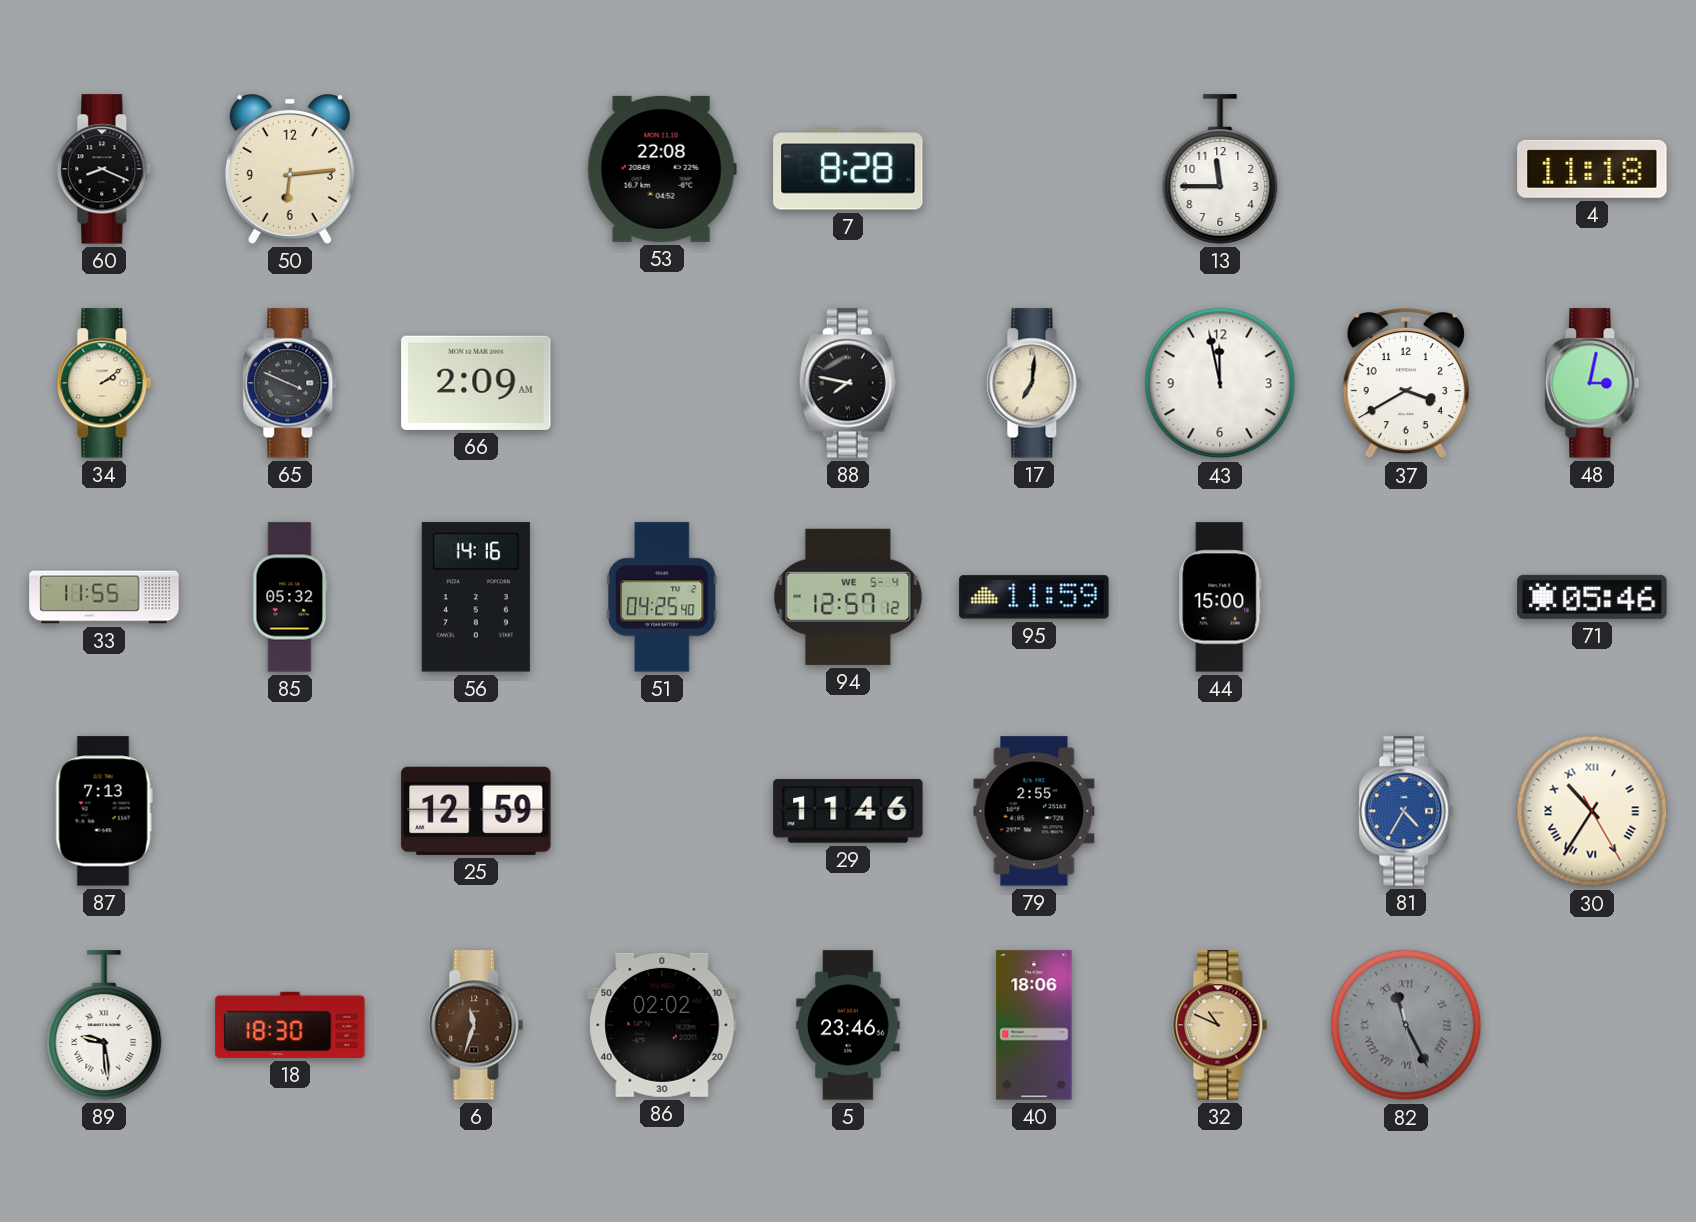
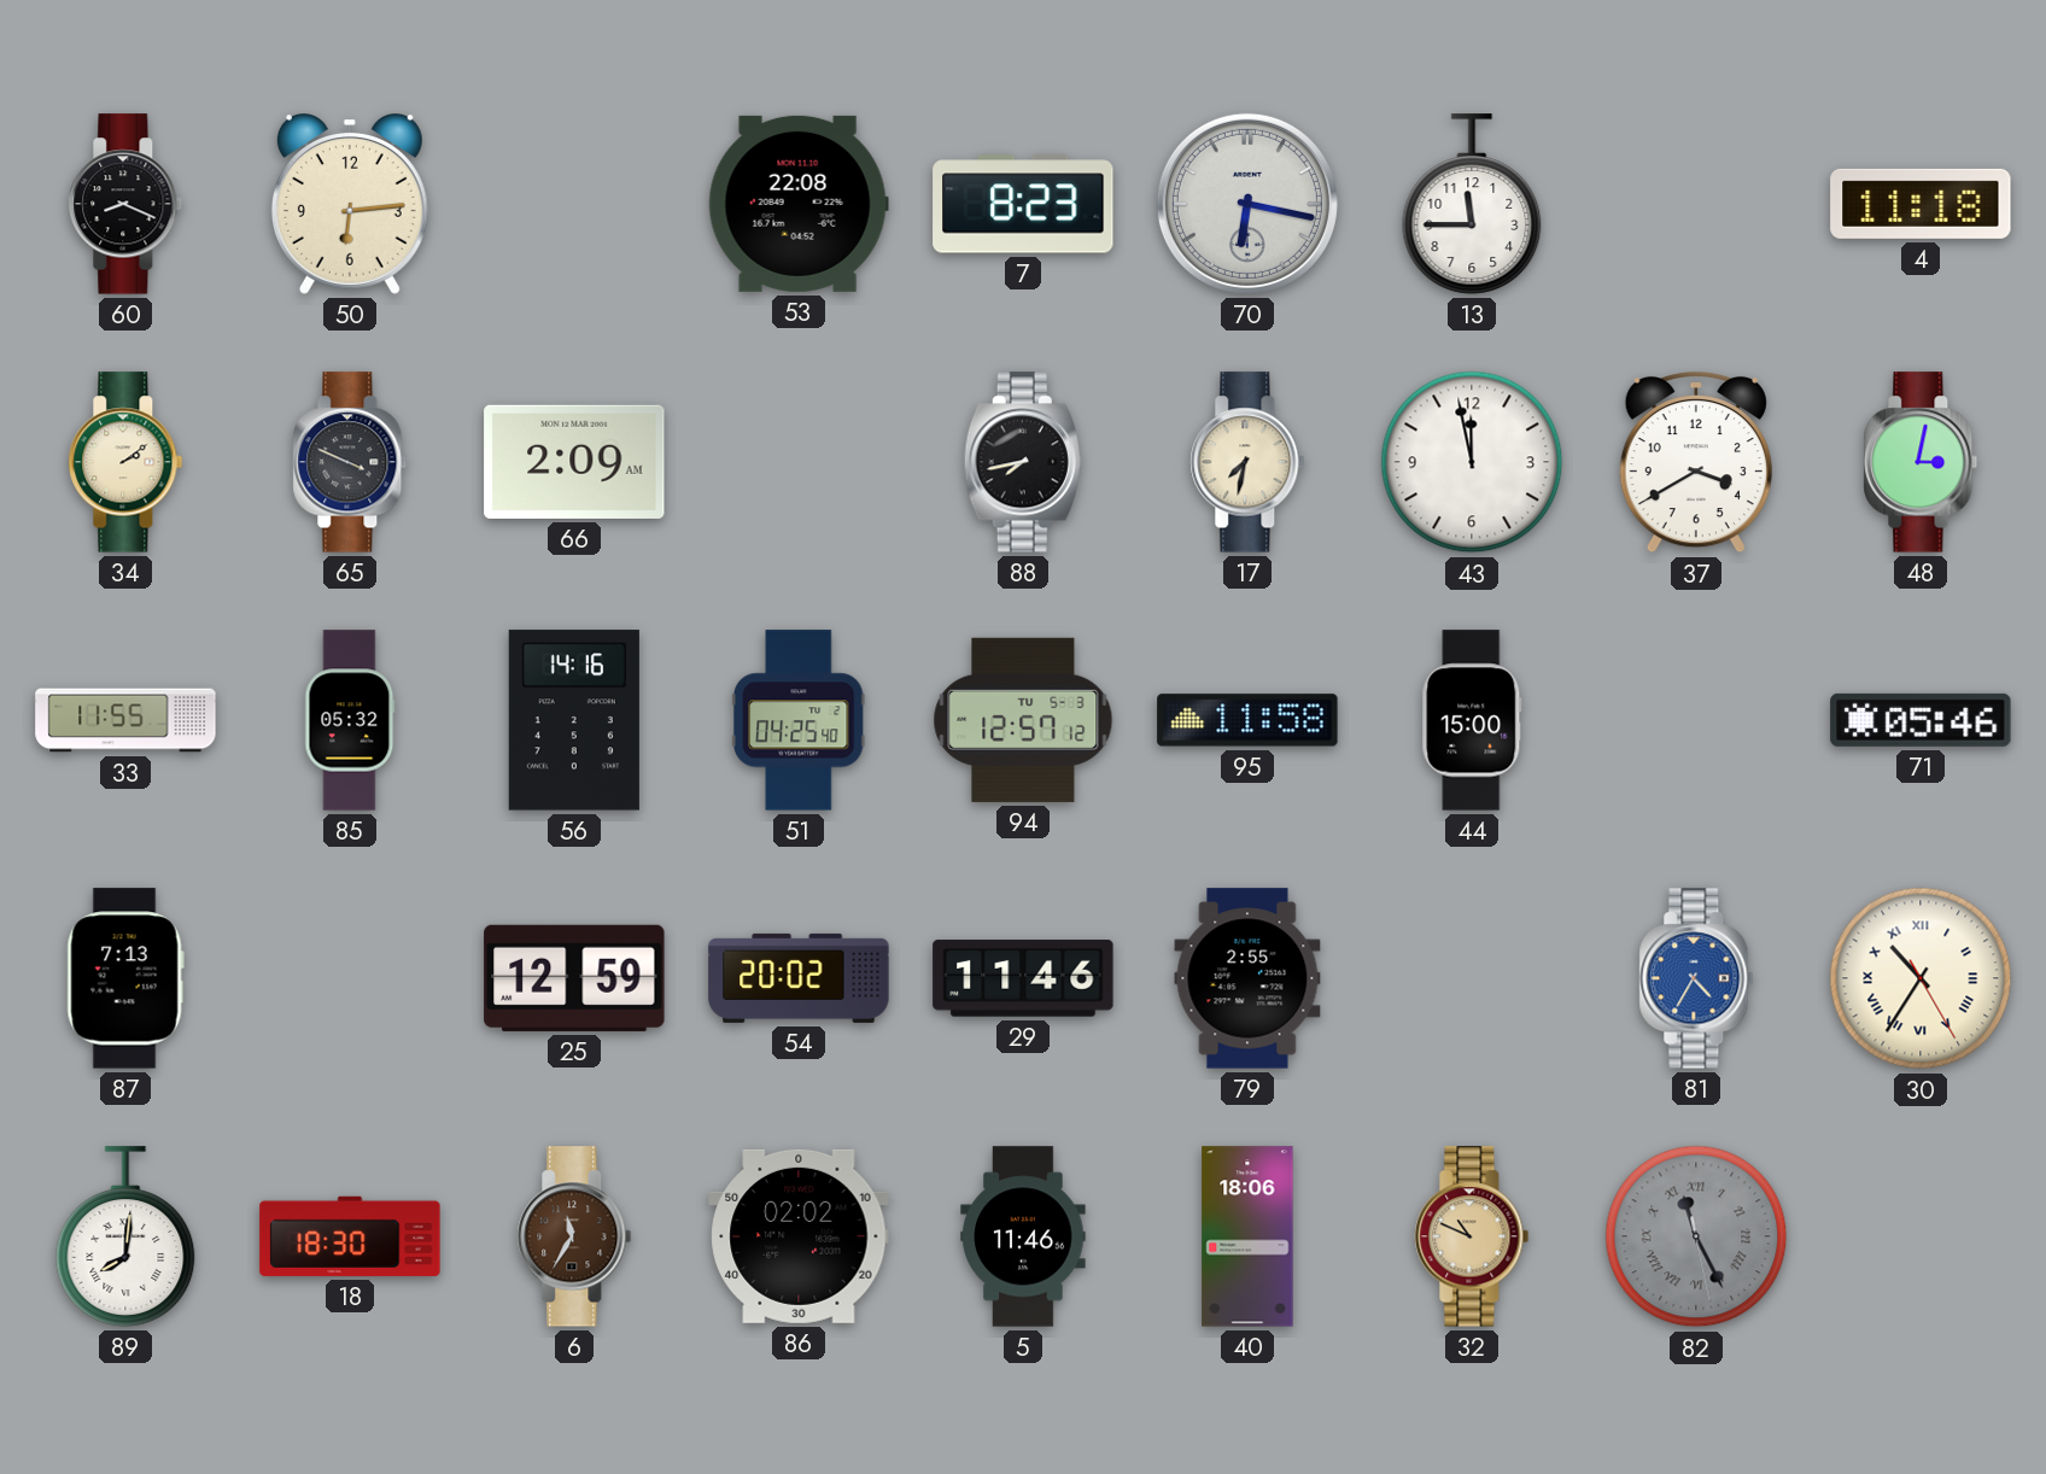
7: 8:28 -> 8:23 (1023, 204)
70: none -> 6:17 (1247, 204)
88: 7:47 -> 7:43 (1023, 462)
17: 7:01 -> 7:32 (1247, 462)
94 date: WE 5-4 -> TU 5-3 (1023, 720)
95: 11:59 -> 11:58 (1247, 720)
54: none -> 20:02 (799, 978)
89: 9:29 -> 8:01 (125, 1236)
6: 11:33 -> 11:35 (574, 1236)
5: 23:46 -> 11:46 (1023, 1236)
